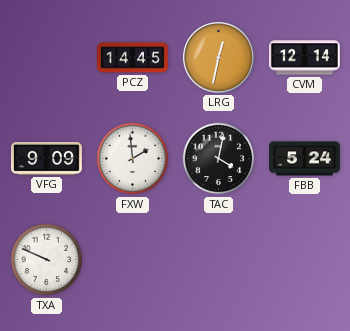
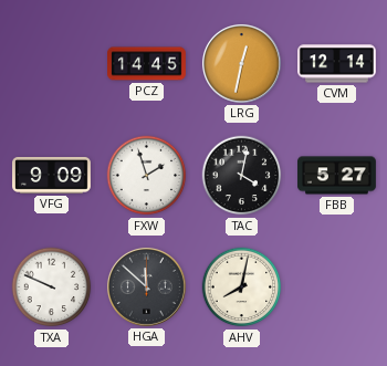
FXW: 1:59 -> 1:57 (147, 176)
FBB: 5:24 -> 5:27 (337, 176)
HGA: none -> 11:52 (146, 286)
AHV: none -> 8:02 (242, 287)
